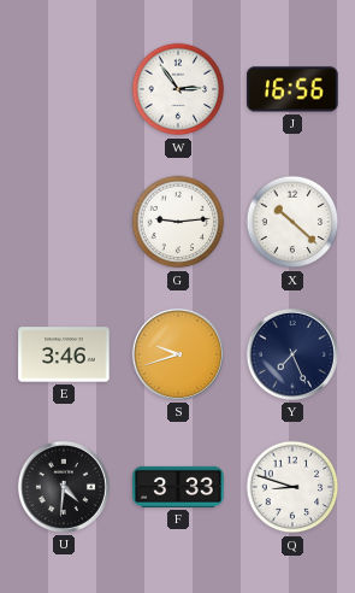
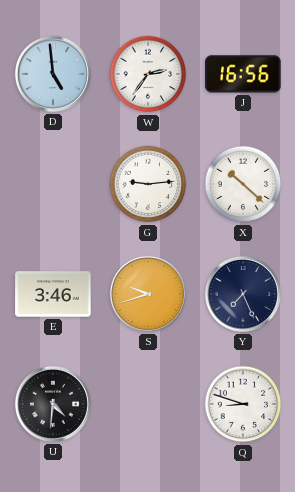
D: none -> 4:59 (53, 74)
W: 2:54 -> 2:36 (148, 74)
F: 3:33 -> none (178, 487)
